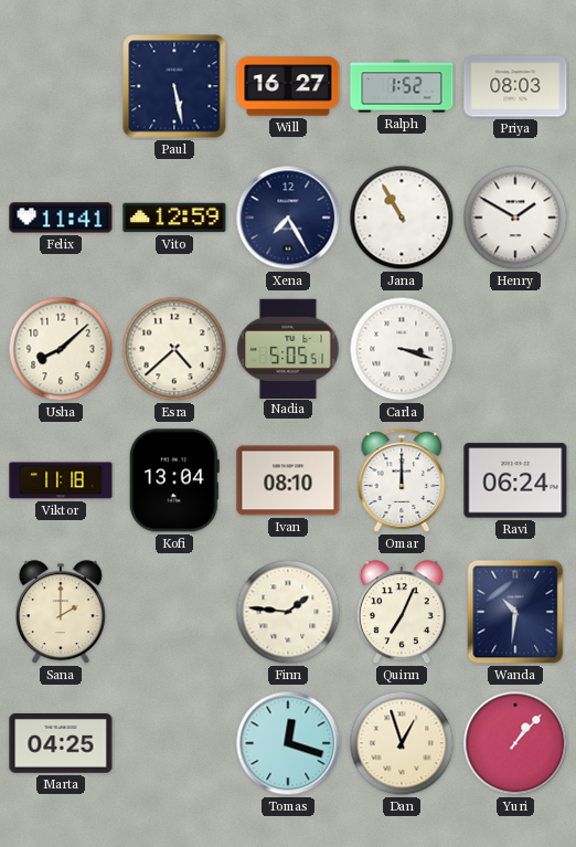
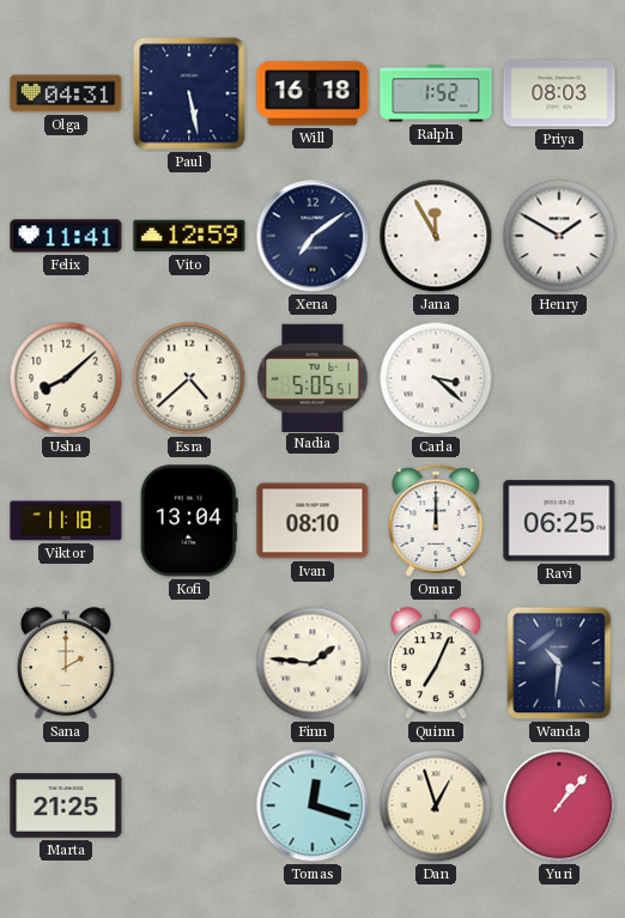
Olga: none -> 04:31 (66, 93)
Will: 16:27 -> 16:18 (313, 93)
Xena: 7:25 -> 7:09 (313, 236)
Jana: 10:55 -> 11:55 (436, 236)
Carla: 3:18 -> 3:22 (436, 378)
Ravi: 06:24 -> 06:25 (559, 521)
Marta: 04:25 -> 21:25 (66, 807)
